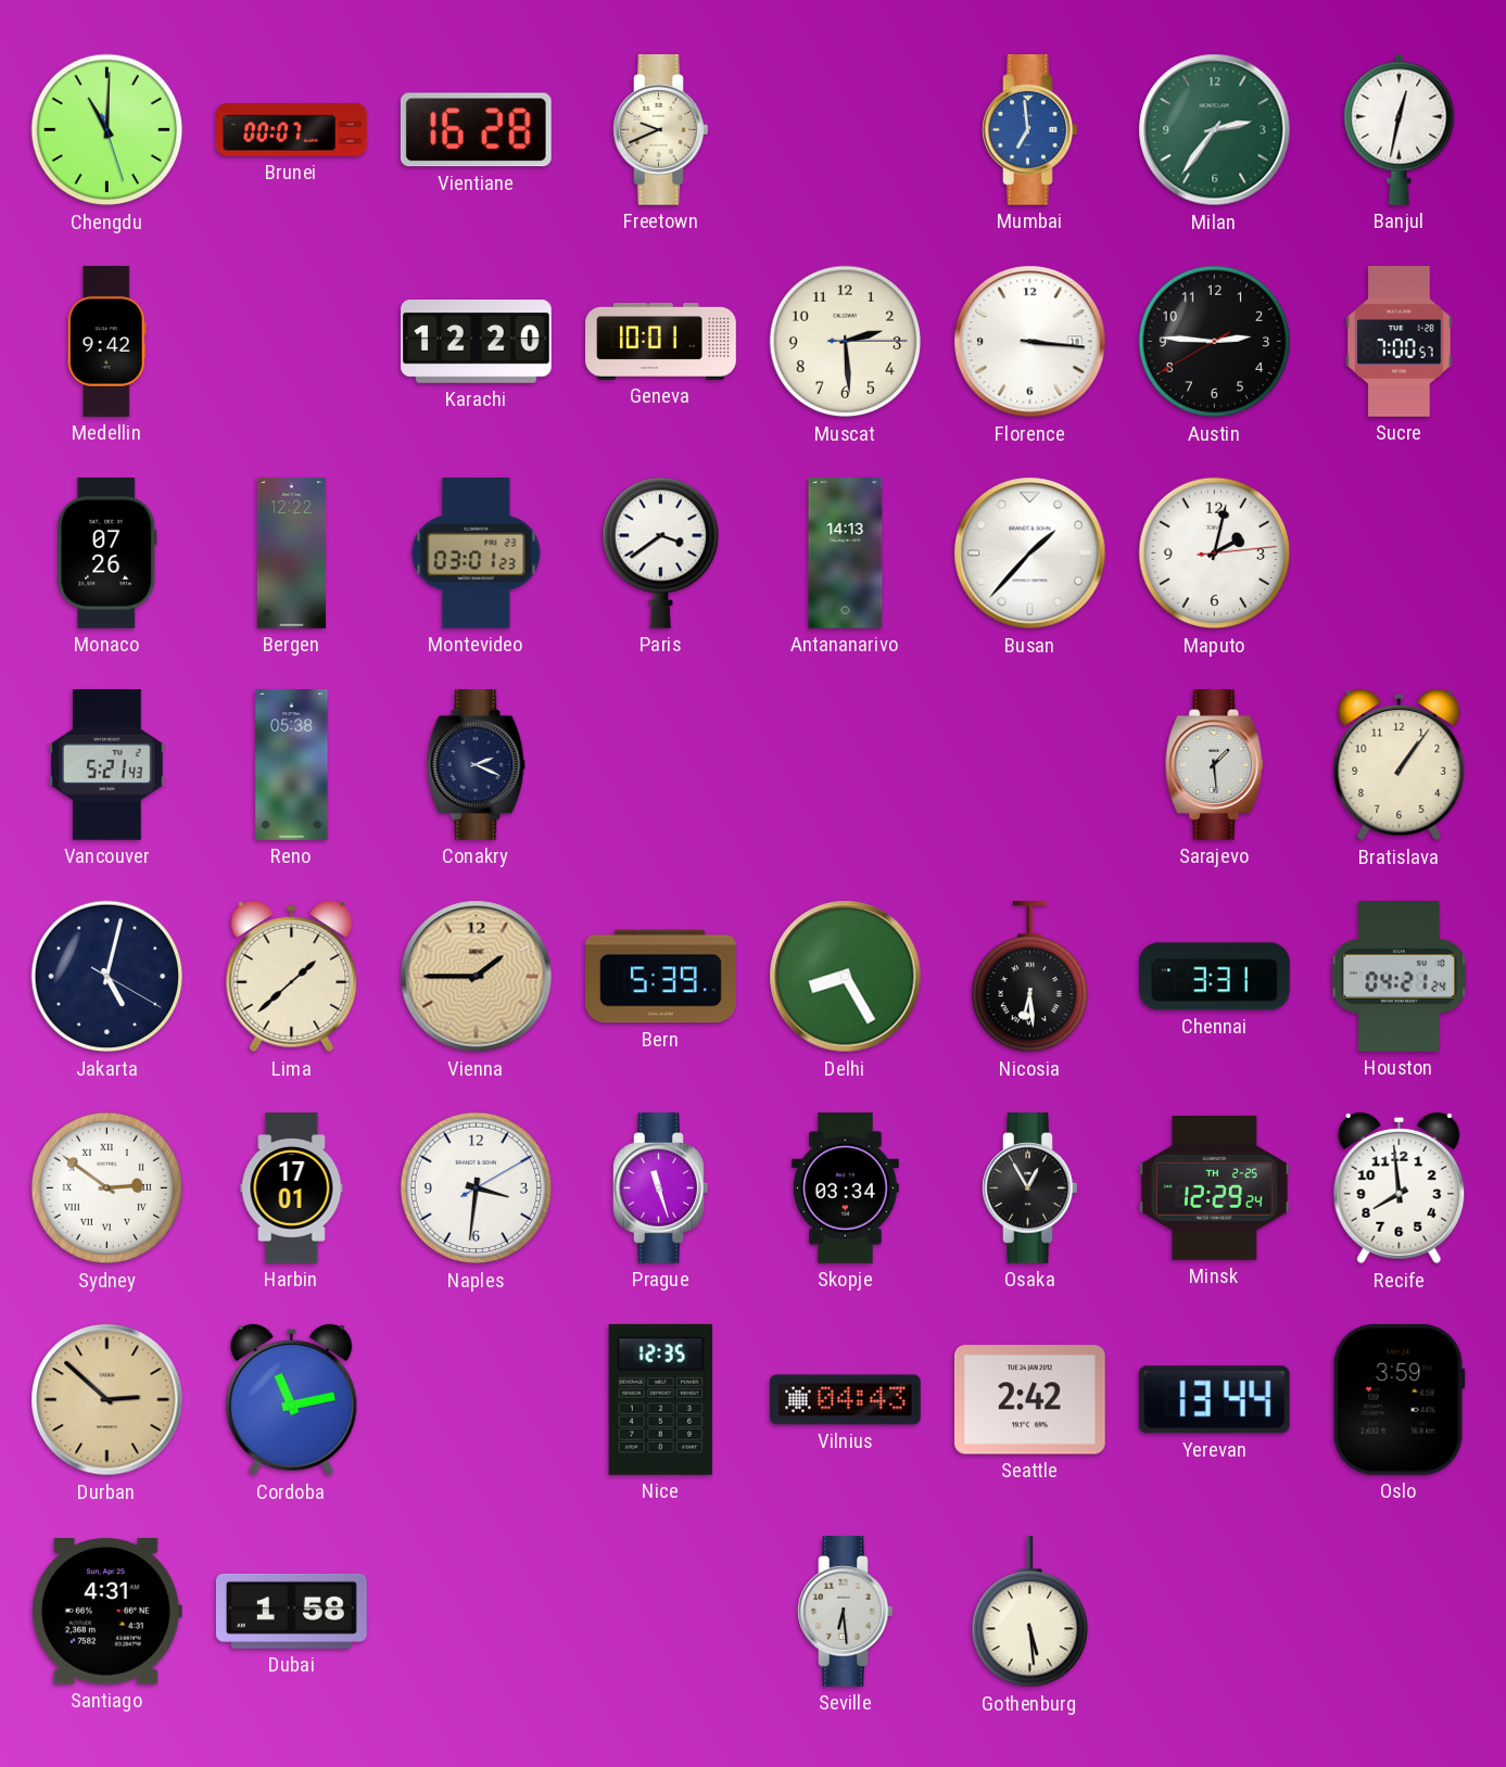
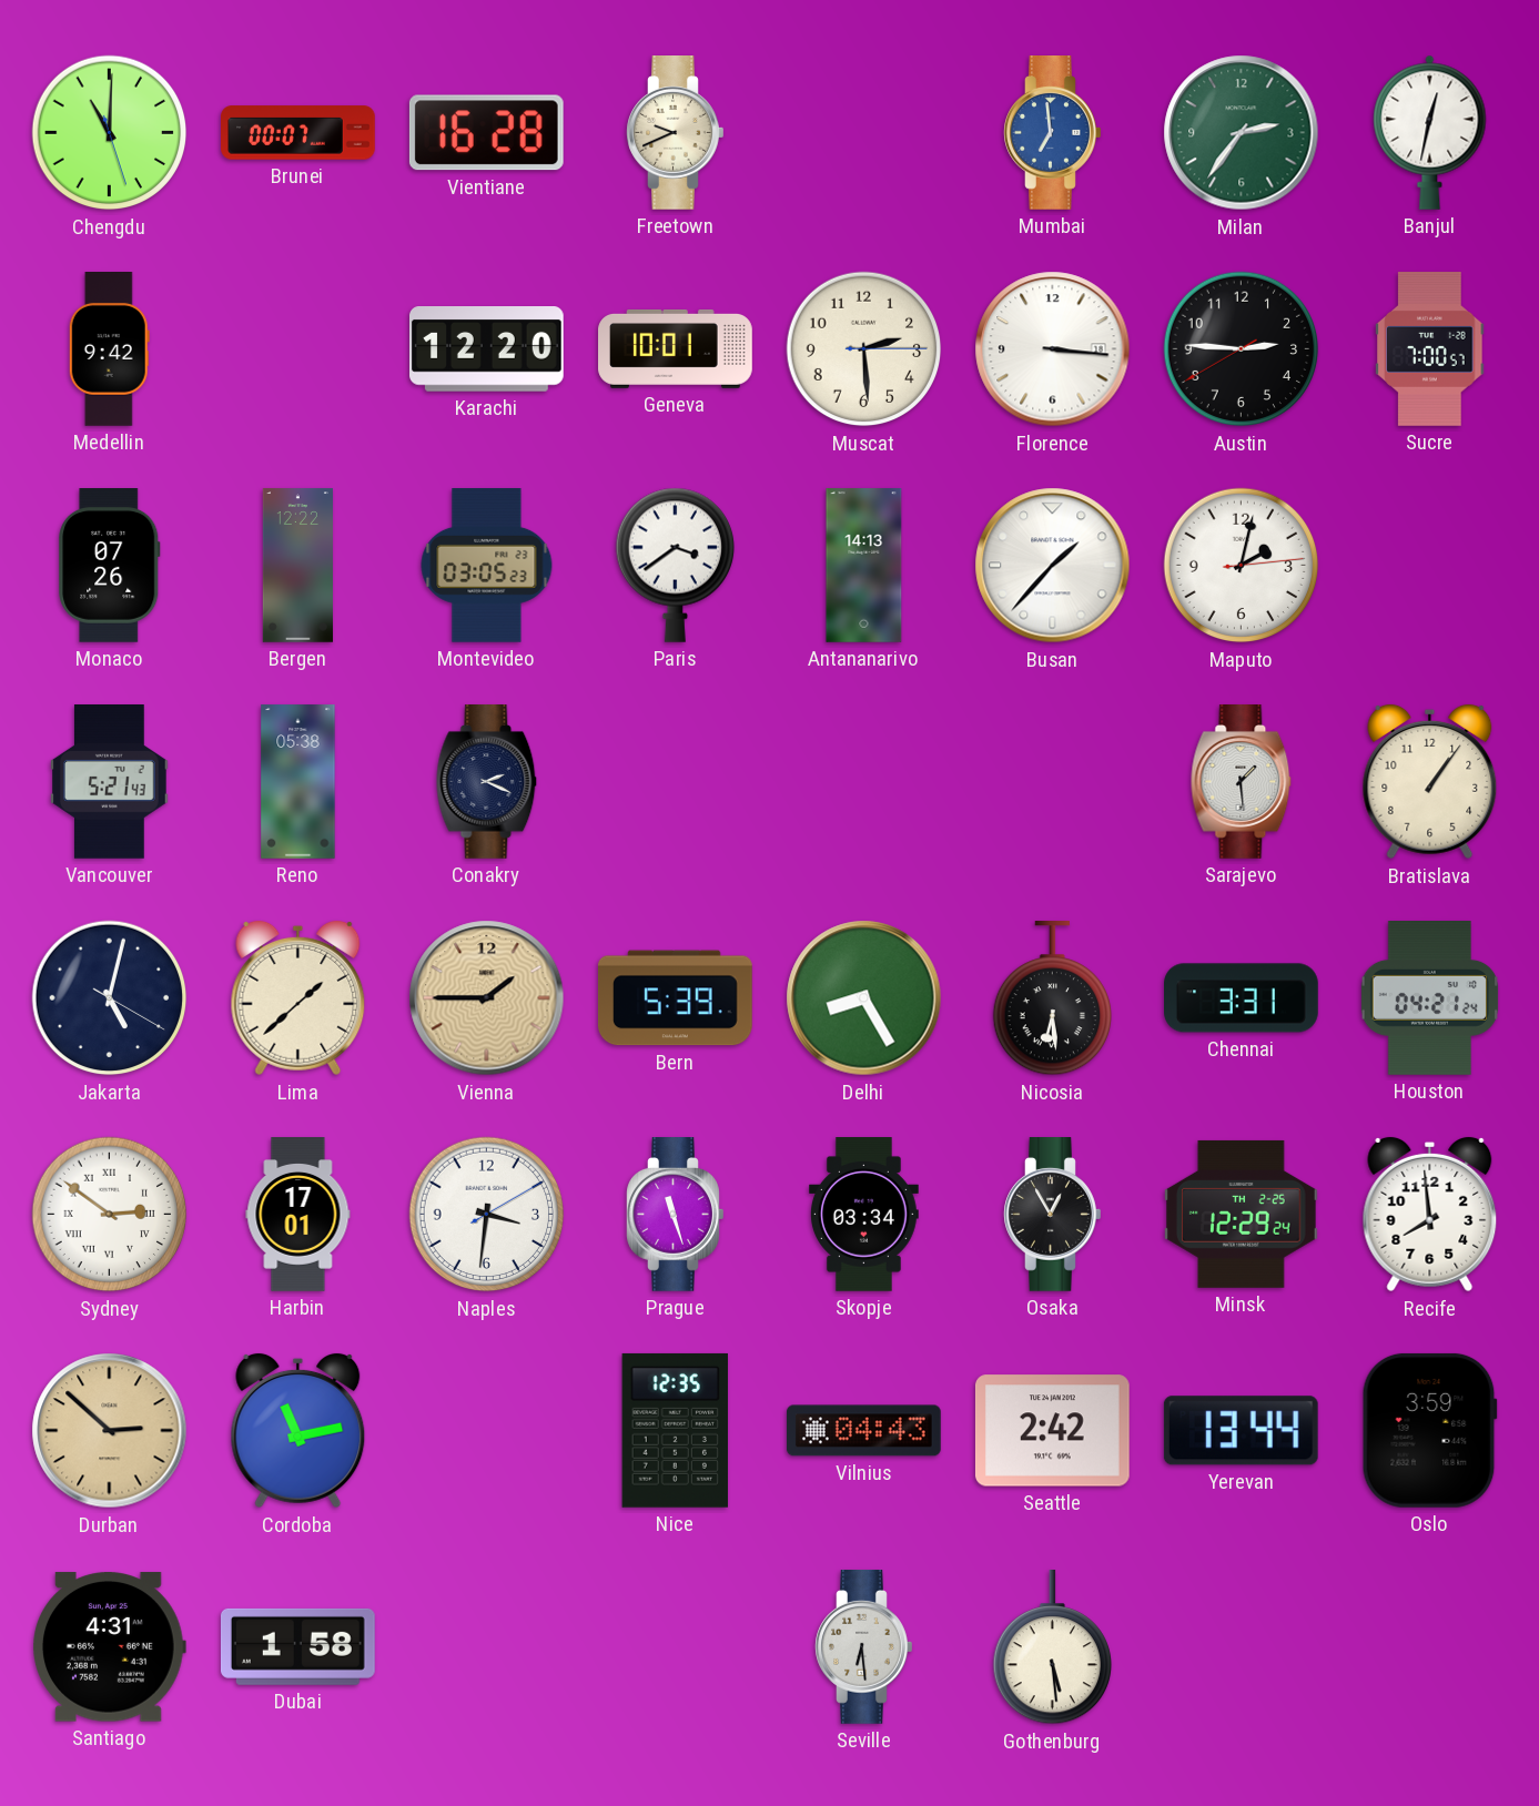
Montevideo: 03:01 -> 03:05 (487, 566)
